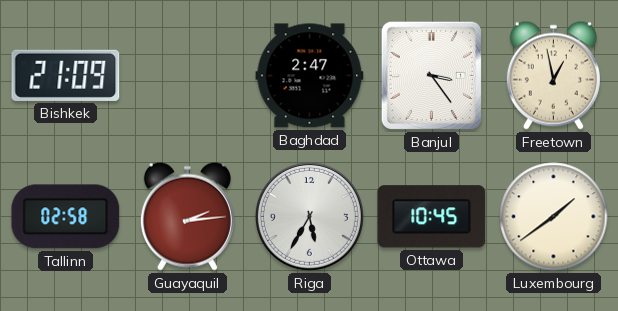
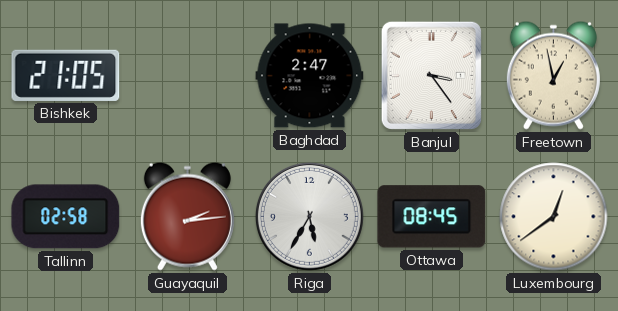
Bishkek: 21:09 -> 21:05 (66, 75)
Ottawa: 10:45 -> 08:45 (432, 217)
Luxembourg: 1:39 -> 12:39 (554, 217)
